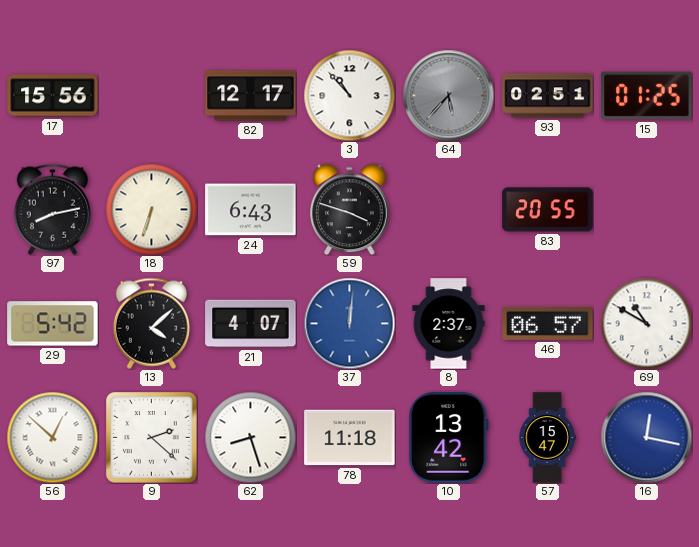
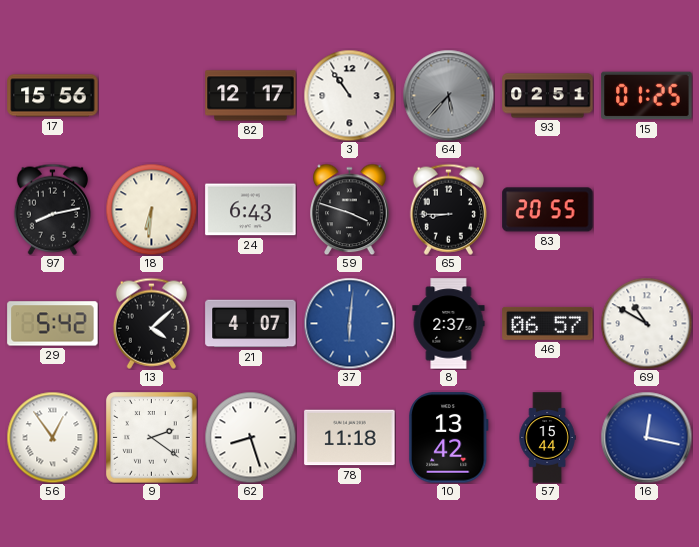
3: 10:53 -> 10:54 (349, 95)
18: 6:33 -> 6:31 (151, 209)
65: none -> 8:45 (448, 209)
37: 12:01 -> 6:01 (349, 323)
56: 12:52 -> 12:54 (52, 437)
9: 2:22 -> 2:21 (152, 438)
57: 15:47 -> 15:44 (547, 438)
